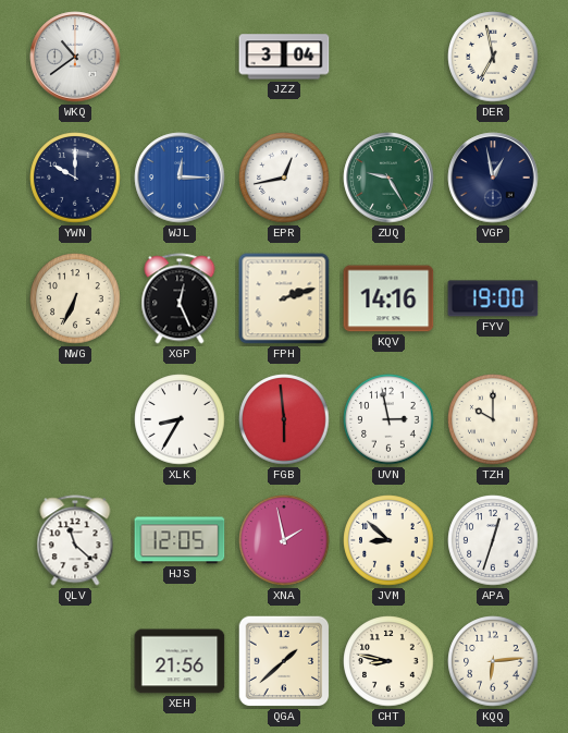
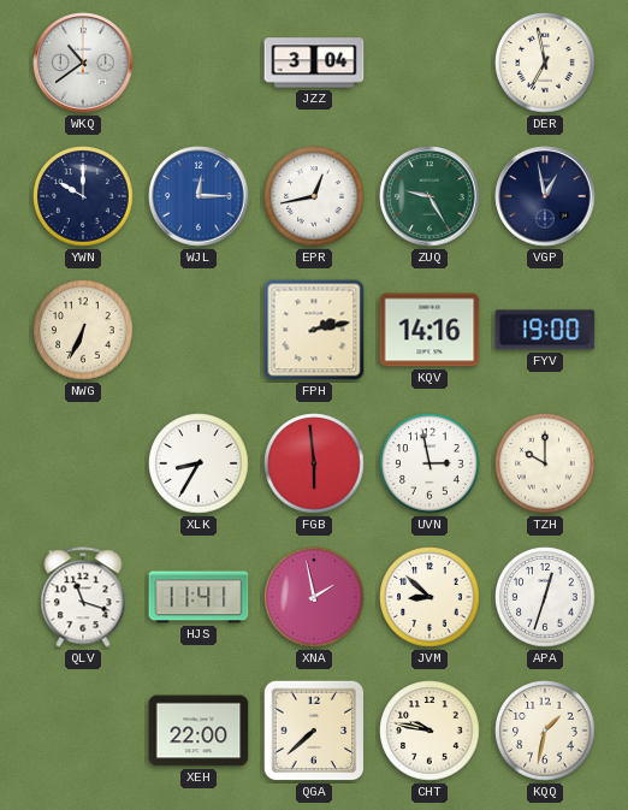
XGP: 12:26 -> none (180, 298)
FPH: 2:12 -> 2:13 (314, 330)
QLV: 11:22 -> 11:18 (83, 597)
HJS: 12:05 -> 11:41 (199, 597)
XEH: 21:56 -> 22:00 (199, 731)
QGA: 1:38 -> 7:38 (314, 731)
CHT: 8:47 -> 9:47 (429, 731)
KQQ: 6:14 -> 1:32 (545, 731)
